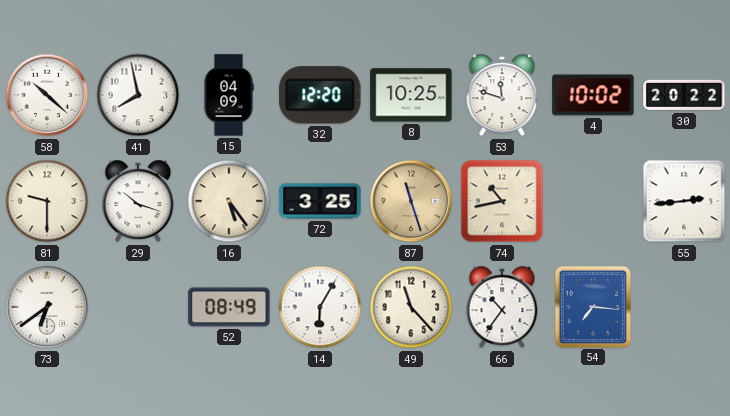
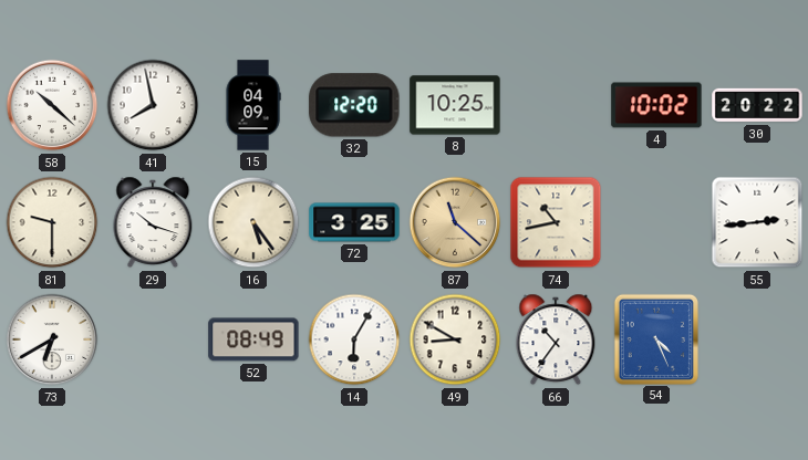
53: 11:48 -> none (502, 95)
87: 11:27 -> 11:22 (455, 222)
73: 6:39 -> 6:40 (52, 339)
49: 11:23 -> 8:50 (455, 339)
54: 7:16 -> 4:26 (655, 338)
